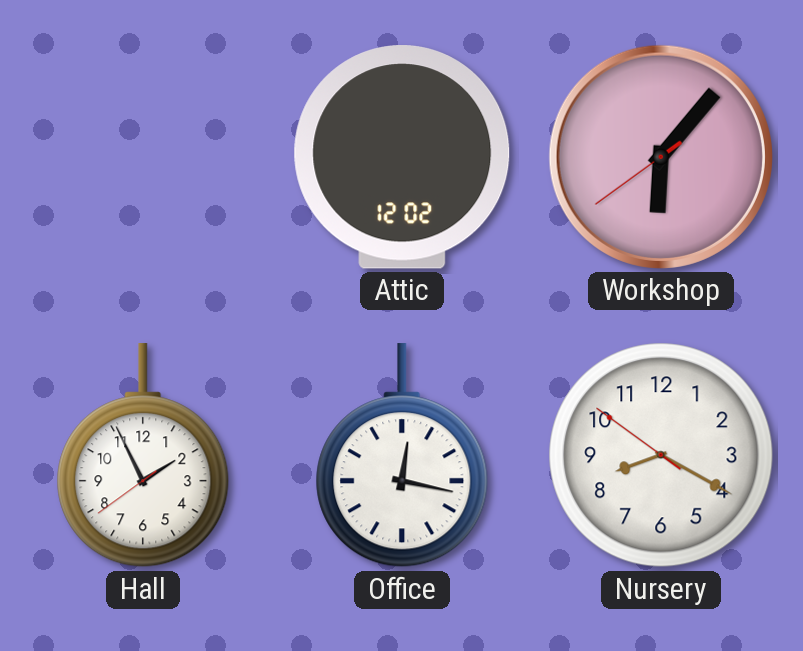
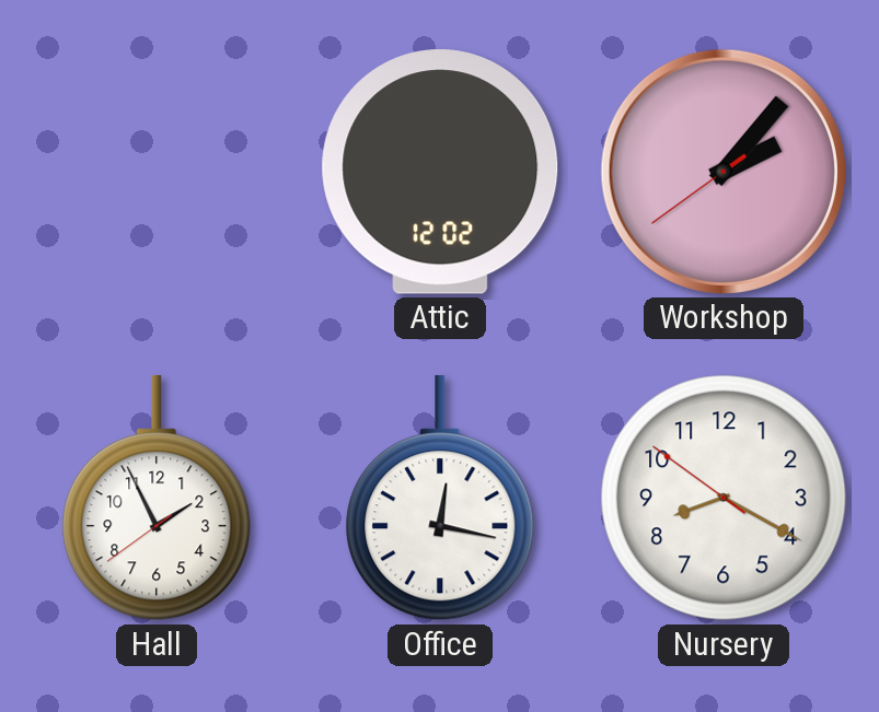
Workshop: 6:06 -> 2:06 (724, 172)
